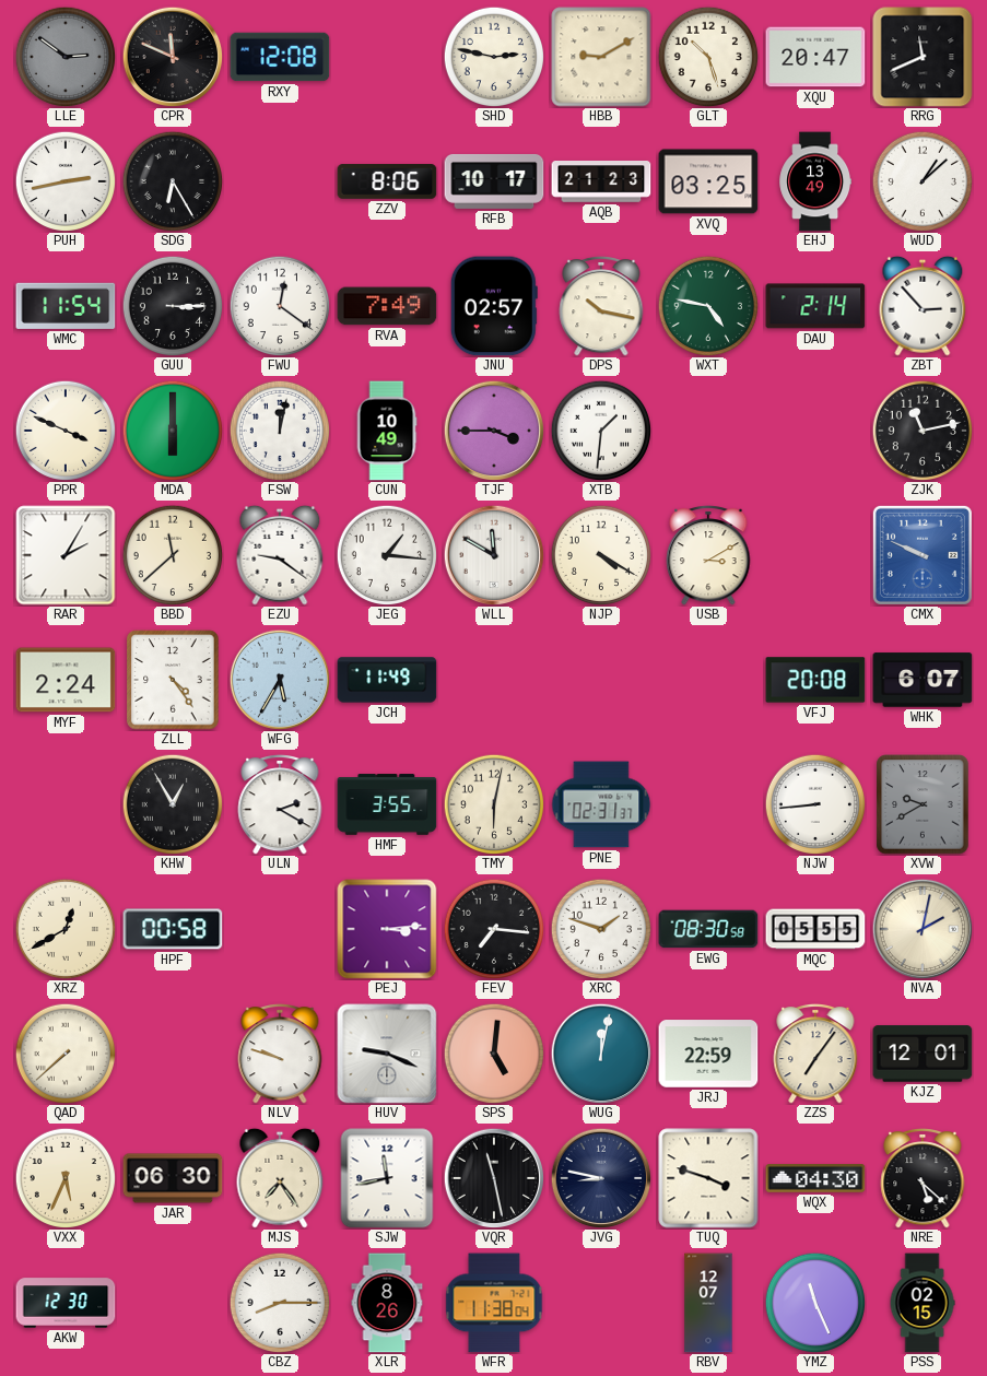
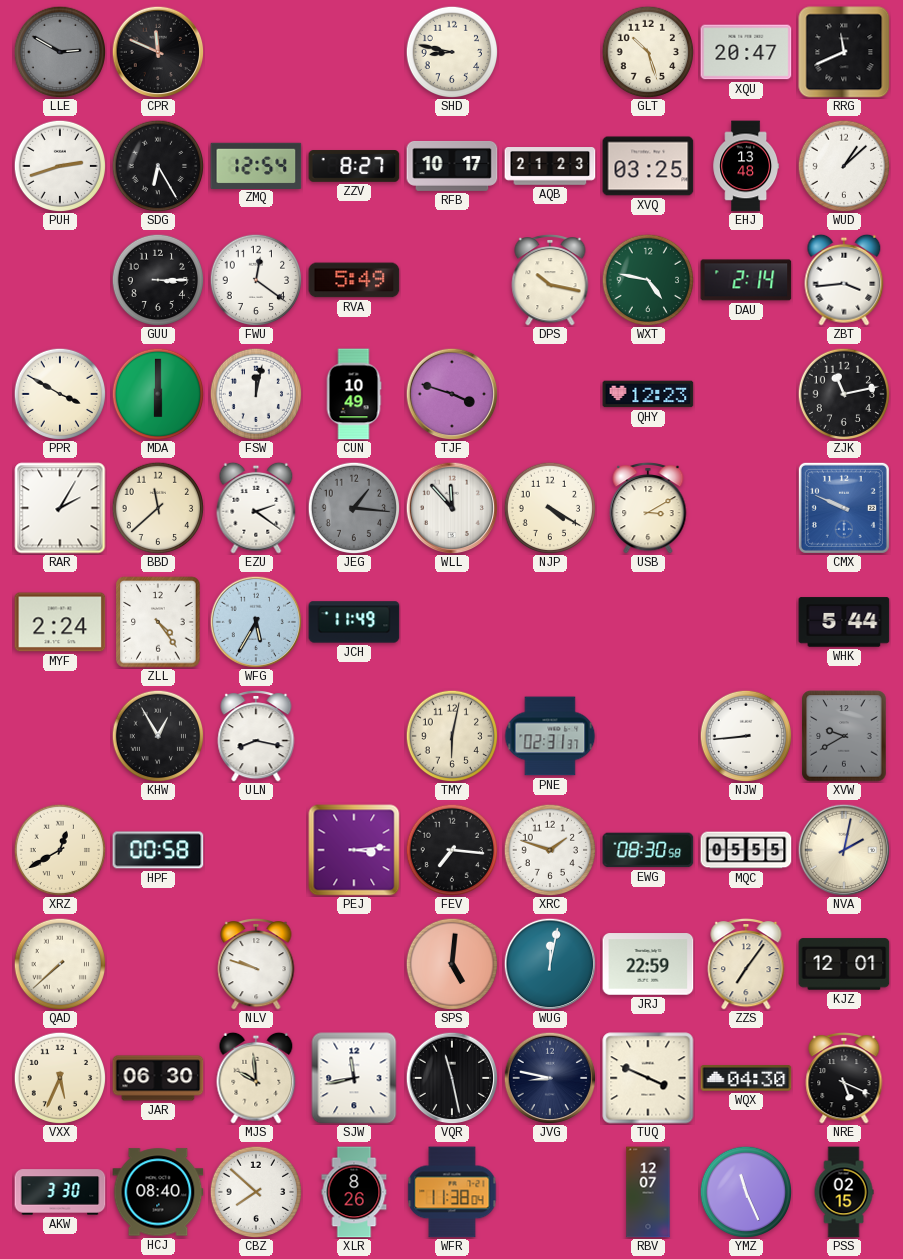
LLE: 2:51 -> 2:50 (60, 52)
RXY: 12:08 -> none (280, 57)
SHD: 2:47 -> 8:47 (452, 52)
HBB: 9:10 -> none (601, 57)
PUH: 2:43 -> 2:42 (60, 166)
ZMQ: none -> 12:54 (256, 165)
ZZV: 8:06 -> 8:27 (354, 166)
EHJ: 13:49 -> 13:48 (745, 166)
WMC: 11:54 -> none (66, 306)
RVA: 7:49 -> 5:49 (354, 280)
JNU: 02:57 -> none (494, 306)
ZBT: 2:53 -> 3:44 (844, 280)
PPR: 3:49 -> 3:50 (60, 394)
TJF: 3:45 -> 3:48 (452, 394)
XTB: 1:31 -> none (601, 431)
QHY: none -> 12:23 (648, 394)
EZU: 9:21 -> 2:21 (256, 508)
JEG dial: white -> grey (354, 508)
WLL: 11:50 -> 11:53 (452, 508)
VFJ: 20:08 -> none (815, 680)
WHK: 6:07 -> 5:44 (844, 622)
ULN: 2:20 -> 8:17 (256, 736)
HMF: 3:55 -> none (387, 804)
HUV: 9:19 -> none (387, 1054)
MJS: 7:24 -> 9:59 (256, 1078)
TUQ: 3:48 -> 3:49 (648, 1078)
NRE: 5:22 -> 5:19 (844, 1078)
AKW: 12:30 -> 3:30 (60, 1192)
HCJ: none -> 08:40 (158, 1192)
CBZ: 8:15 -> 7:52 (256, 1192)
